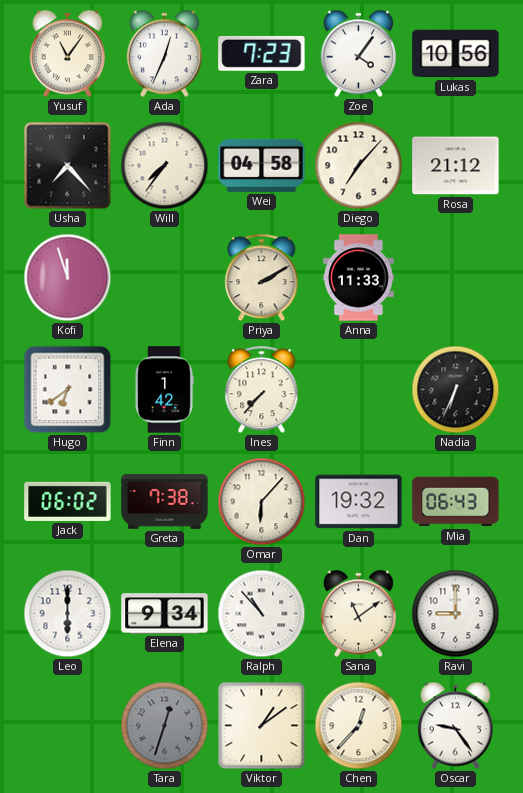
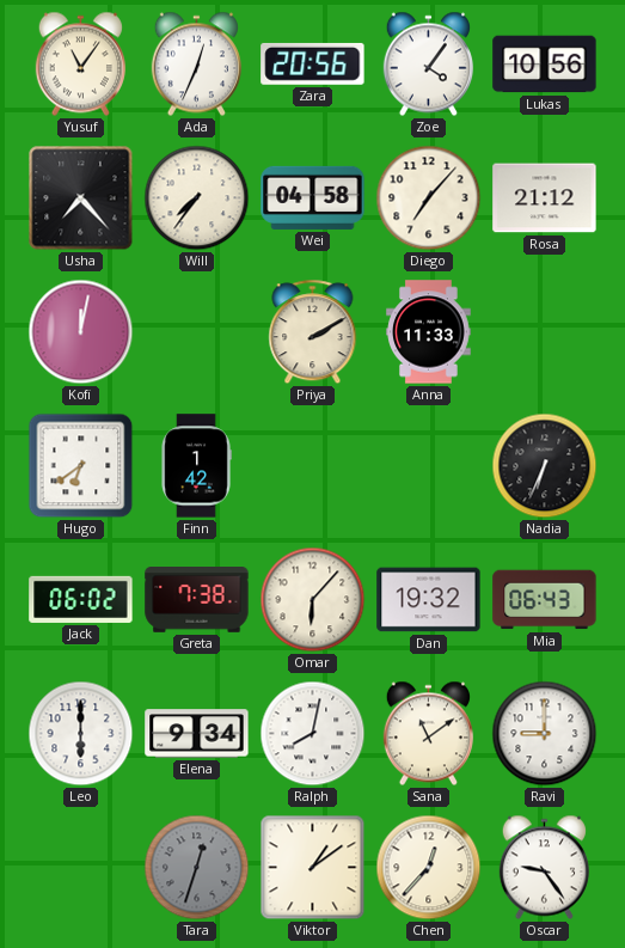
Zara: 7:23 -> 20:56 (313, 63)
Kofi: 11:57 -> 12:02 (81, 332)
Ines: 7:37 -> none (262, 390)
Ralph: 10:53 -> 8:02 (313, 734)
